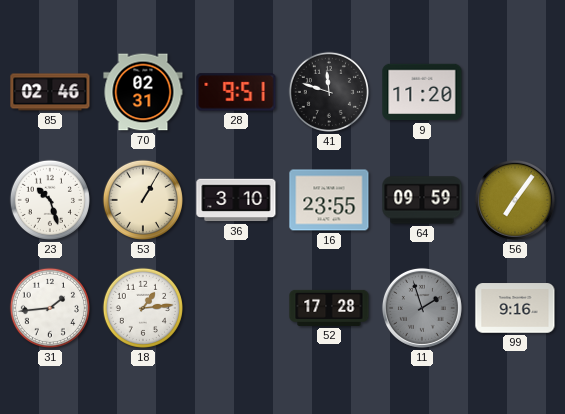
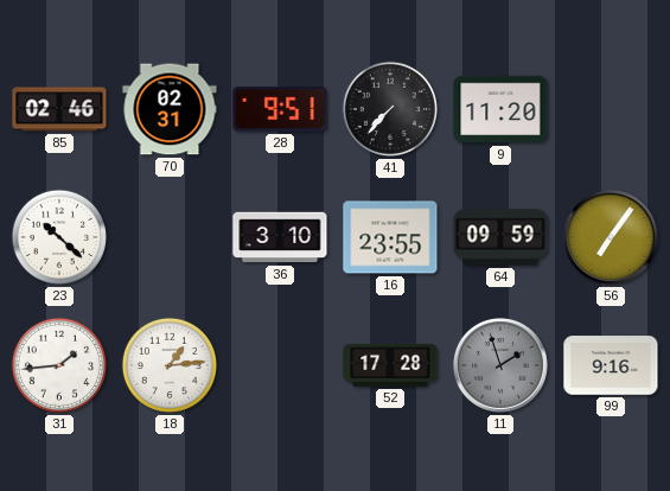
41: 11:48 -> 7:37 (390, 109)
23: 10:27 -> 10:22 (59, 237)
53: 1:05 -> none (143, 200)
